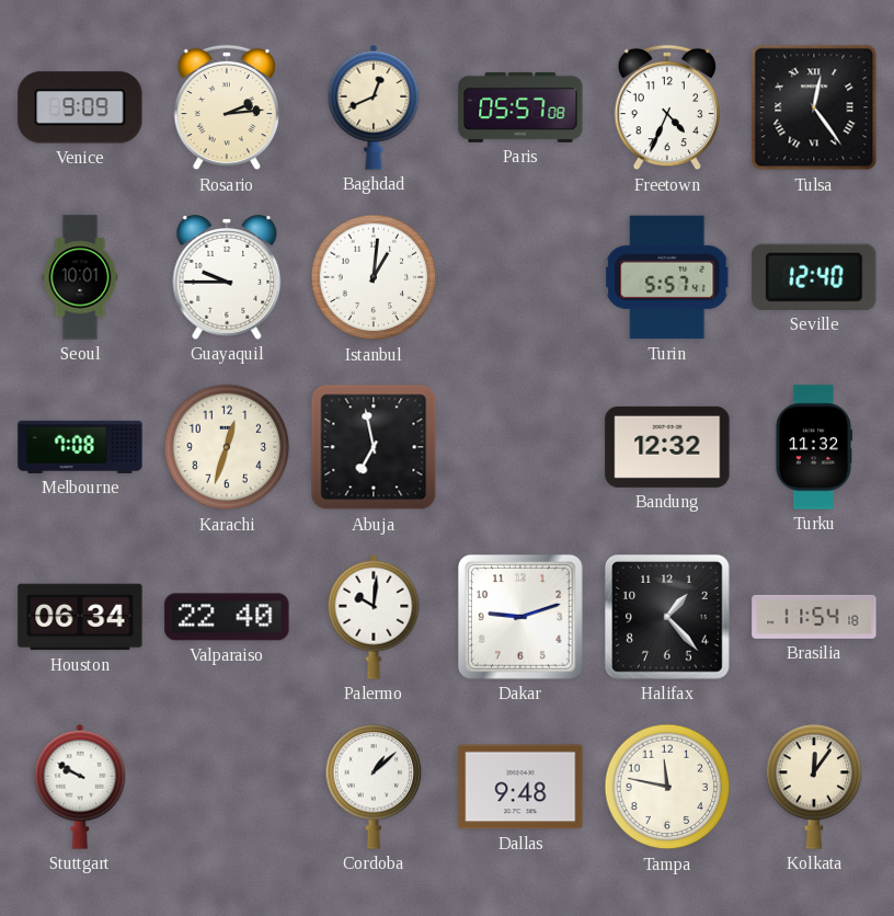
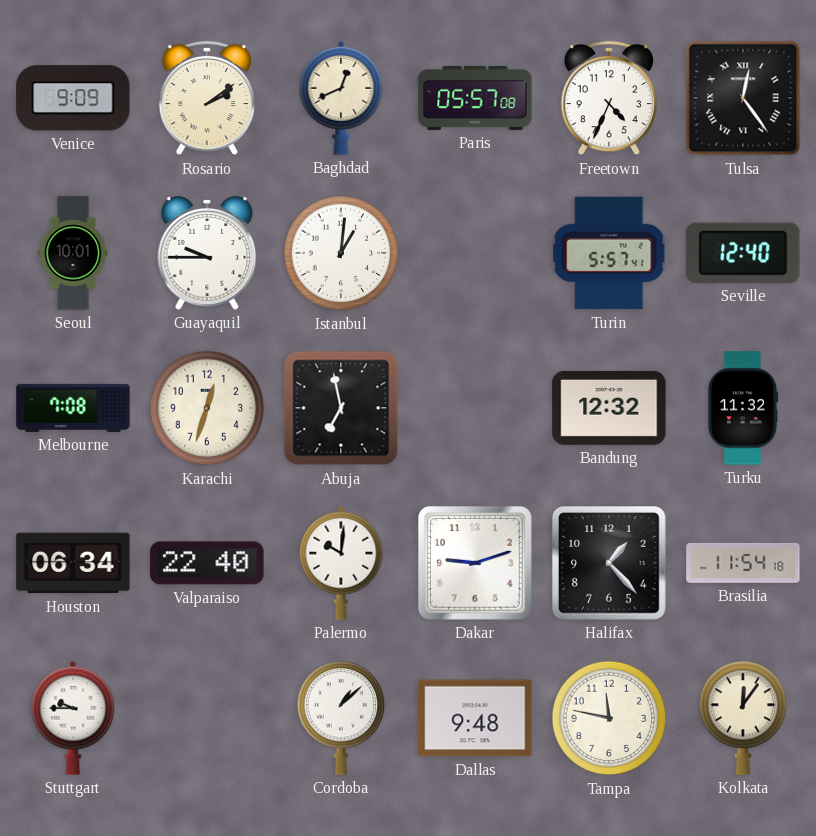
Rosario: 2:14 -> 2:09 (207, 98)
Stuttgart: 9:50 -> 9:45 (73, 718)
